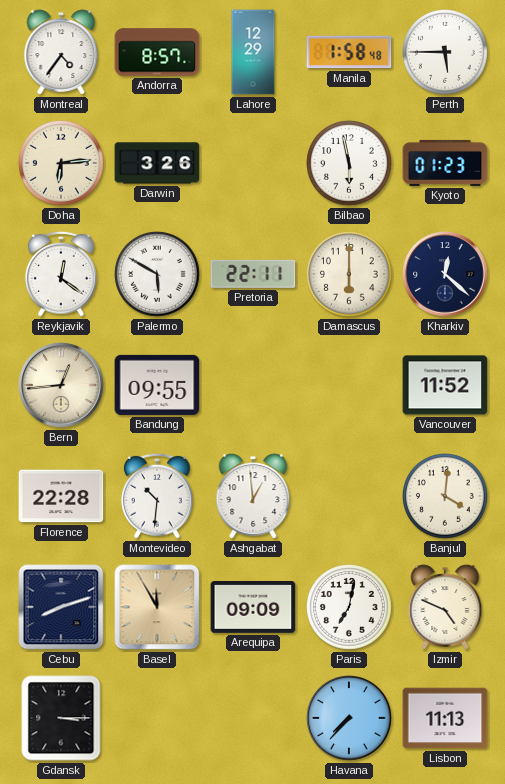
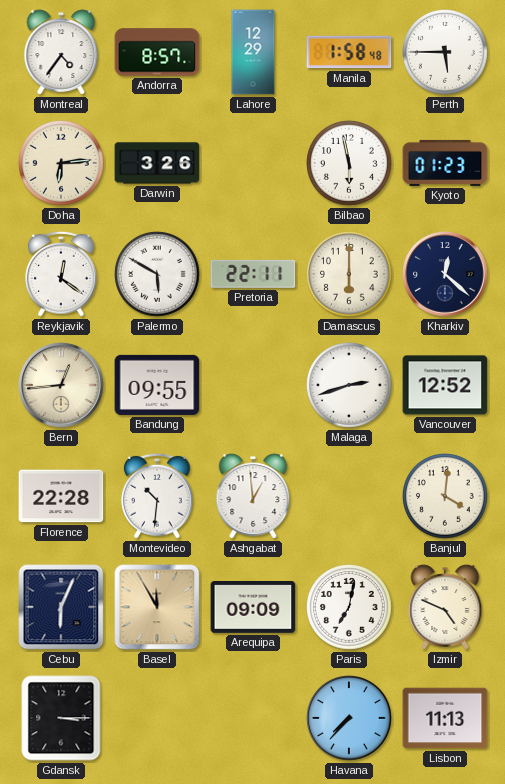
Malaga: none -> 2:42 (350, 386)
Vancouver: 11:52 -> 12:52 (445, 385)
Cebu: 8:12 -> 6:04 (61, 607)
